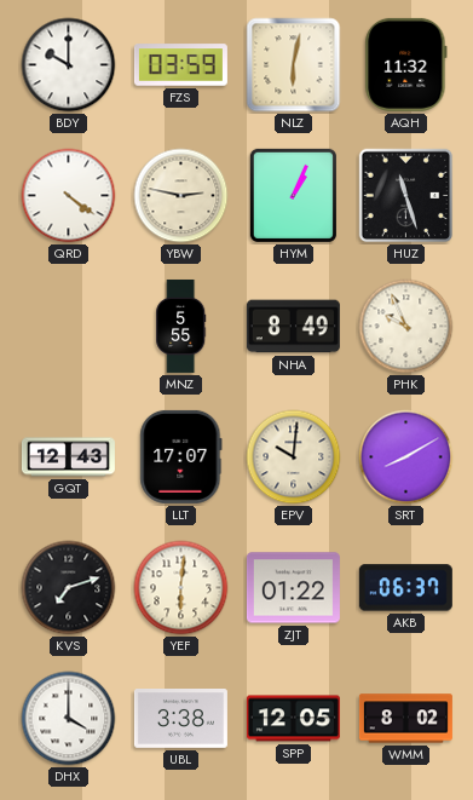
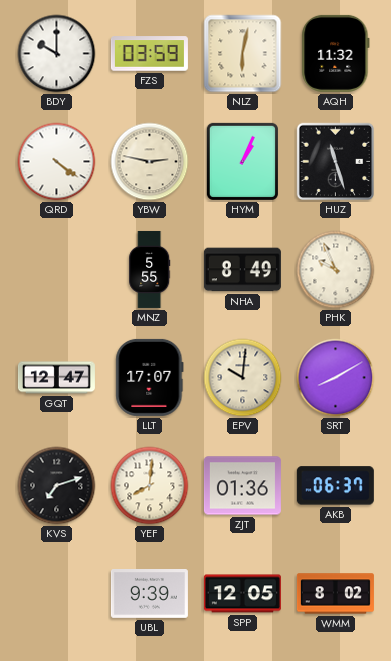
GQT: 12:43 -> 12:47 (56, 378)
YEF: 6:01 -> 8:01 (150, 486)
ZJT: 01:22 -> 01:36 (242, 486)
DHX: 4:00 -> none (69, 719)
UBL: 3:38 -> 9:39 (149, 594)
